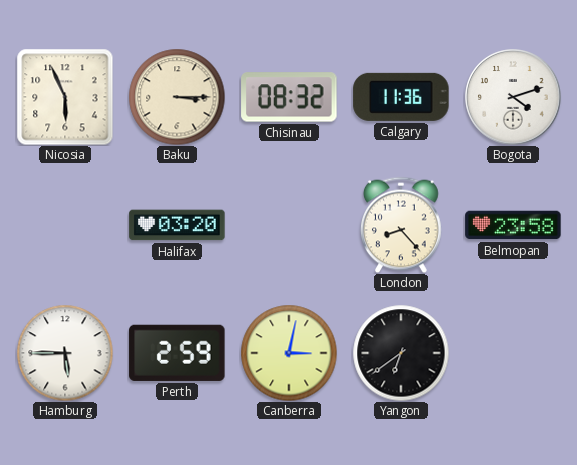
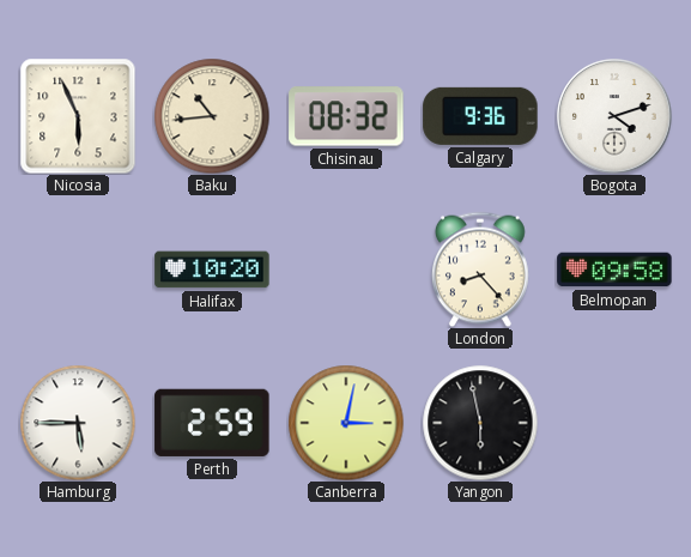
Baku: 3:15 -> 10:44 (212, 116)
Calgary: 11:36 -> 9:36 (480, 116)
Halifax: 03:20 -> 10:20 (212, 270)
Belmopan: 23:58 -> 09:58 (614, 270)
Yangon: 6:39 -> 5:58 (480, 423)
